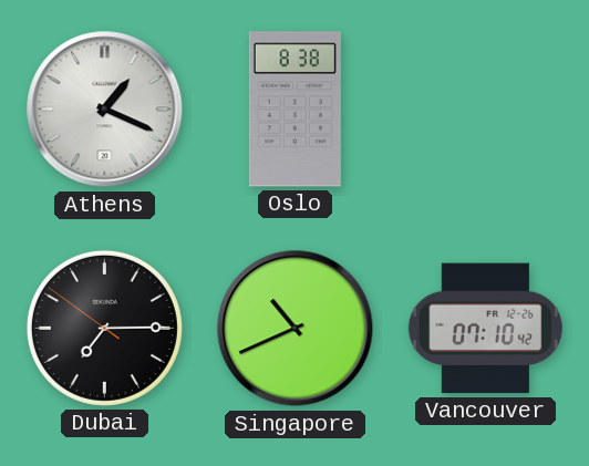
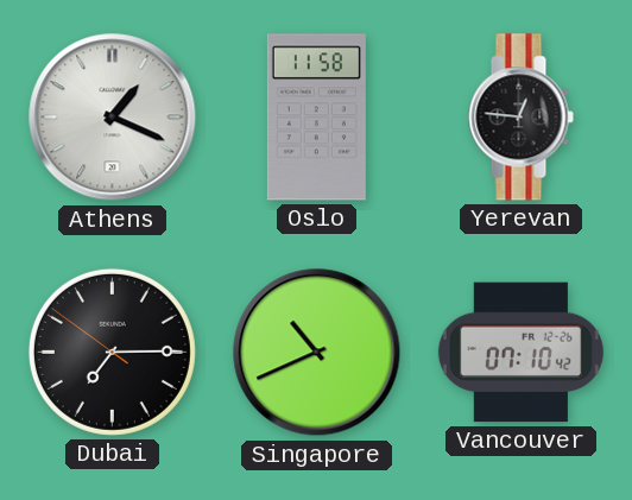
Oslo: 8:38 -> 11:58 (316, 118)
Yerevan: none -> 12:46 (520, 118)
